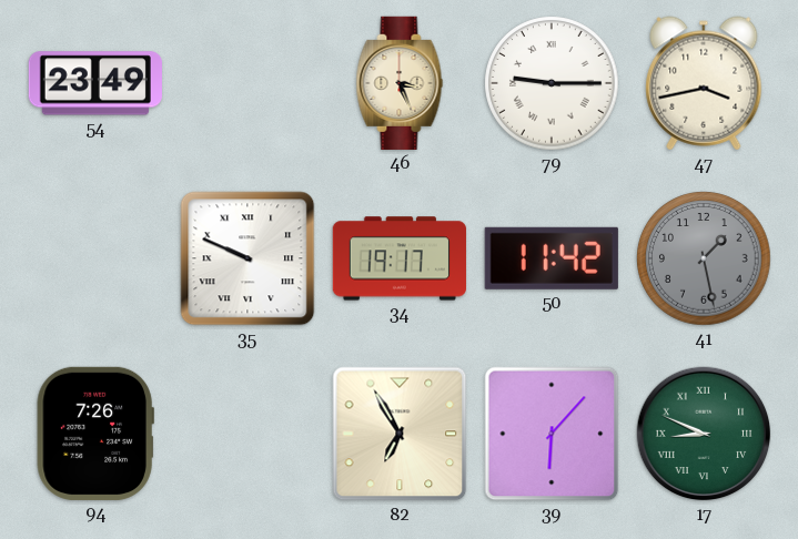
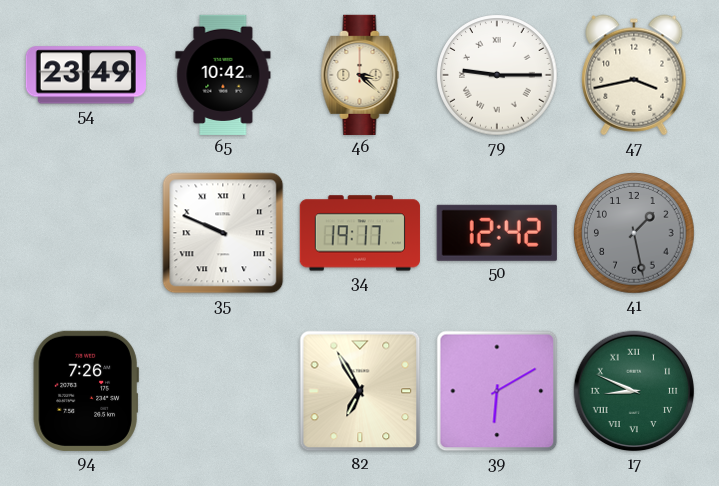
65: none -> 10:42 (223, 75)
46: 3:26 -> 3:22 (360, 75)
50: 11:42 -> 12:42 (497, 233)
39: 6:07 -> 6:10 (497, 391)
